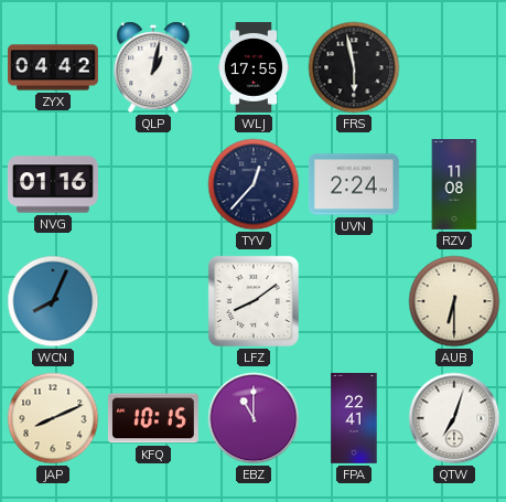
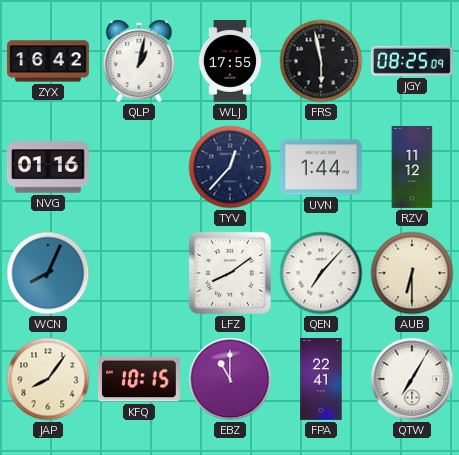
ZYX: 04:42 -> 16:42 (49, 61)
JGY: none -> 08:25 (412, 61)
UVN: 2:24 -> 1:44 (321, 167)
RZV: 11:08 -> 11:12 (412, 168)
QEN: none -> 7:07 (321, 273)
JAP: 8:11 -> 8:06 (48, 379)
QTW: 7:03 -> 7:05 (412, 379)
